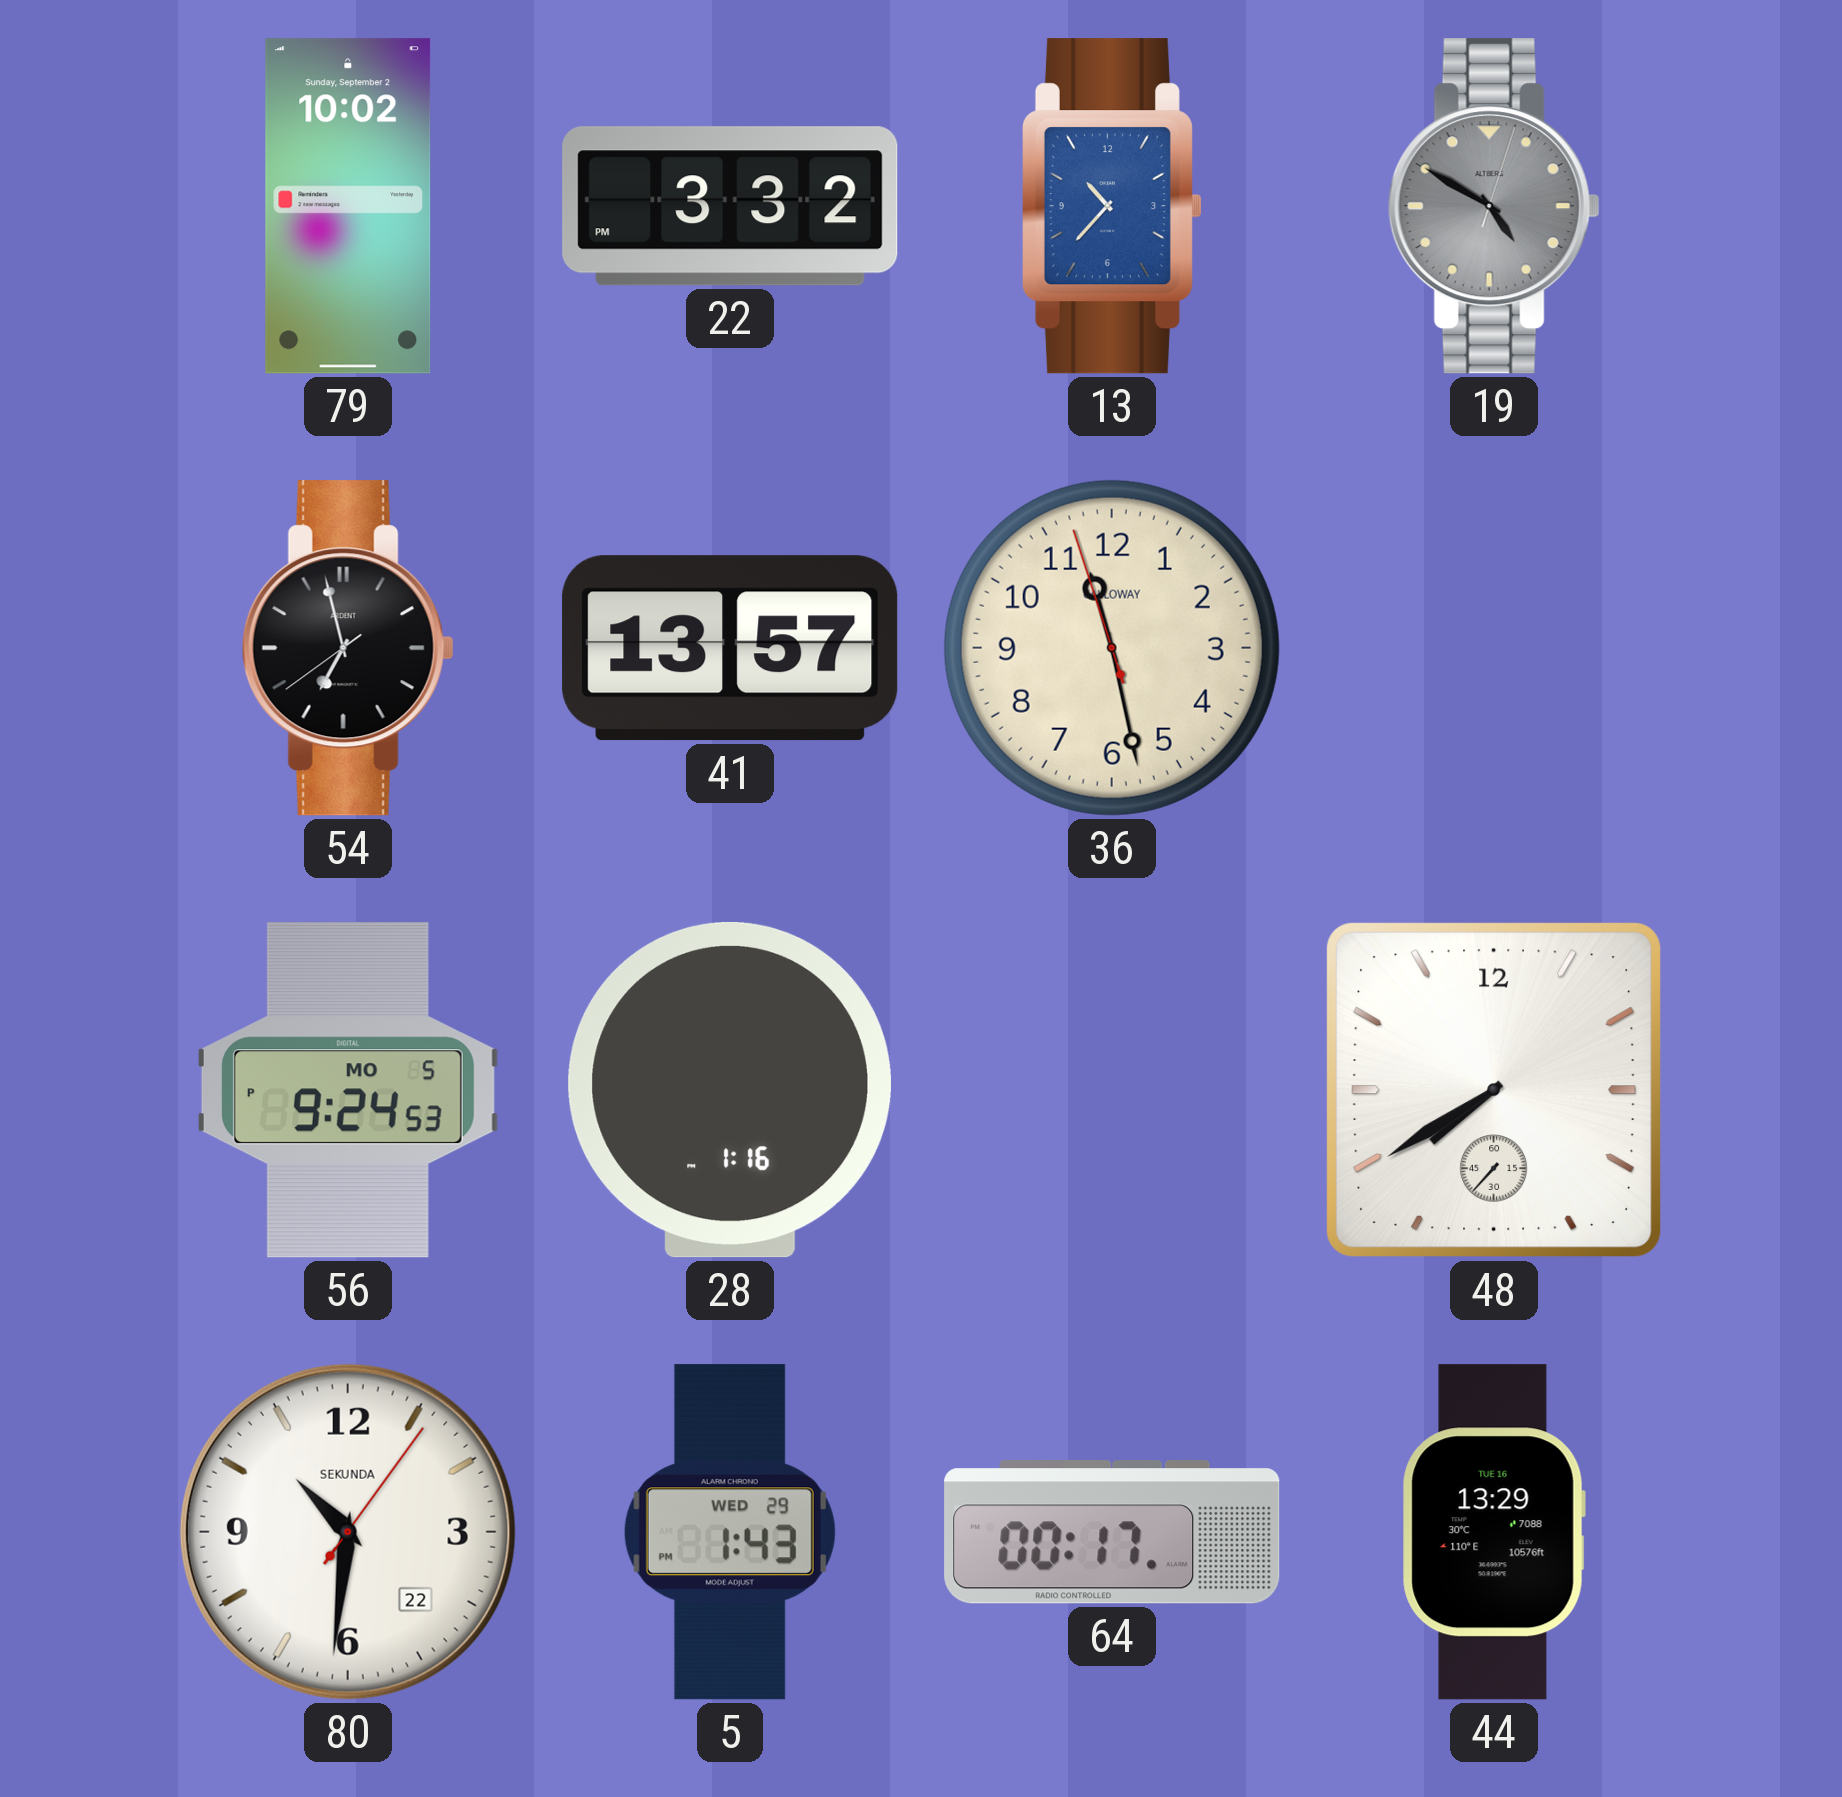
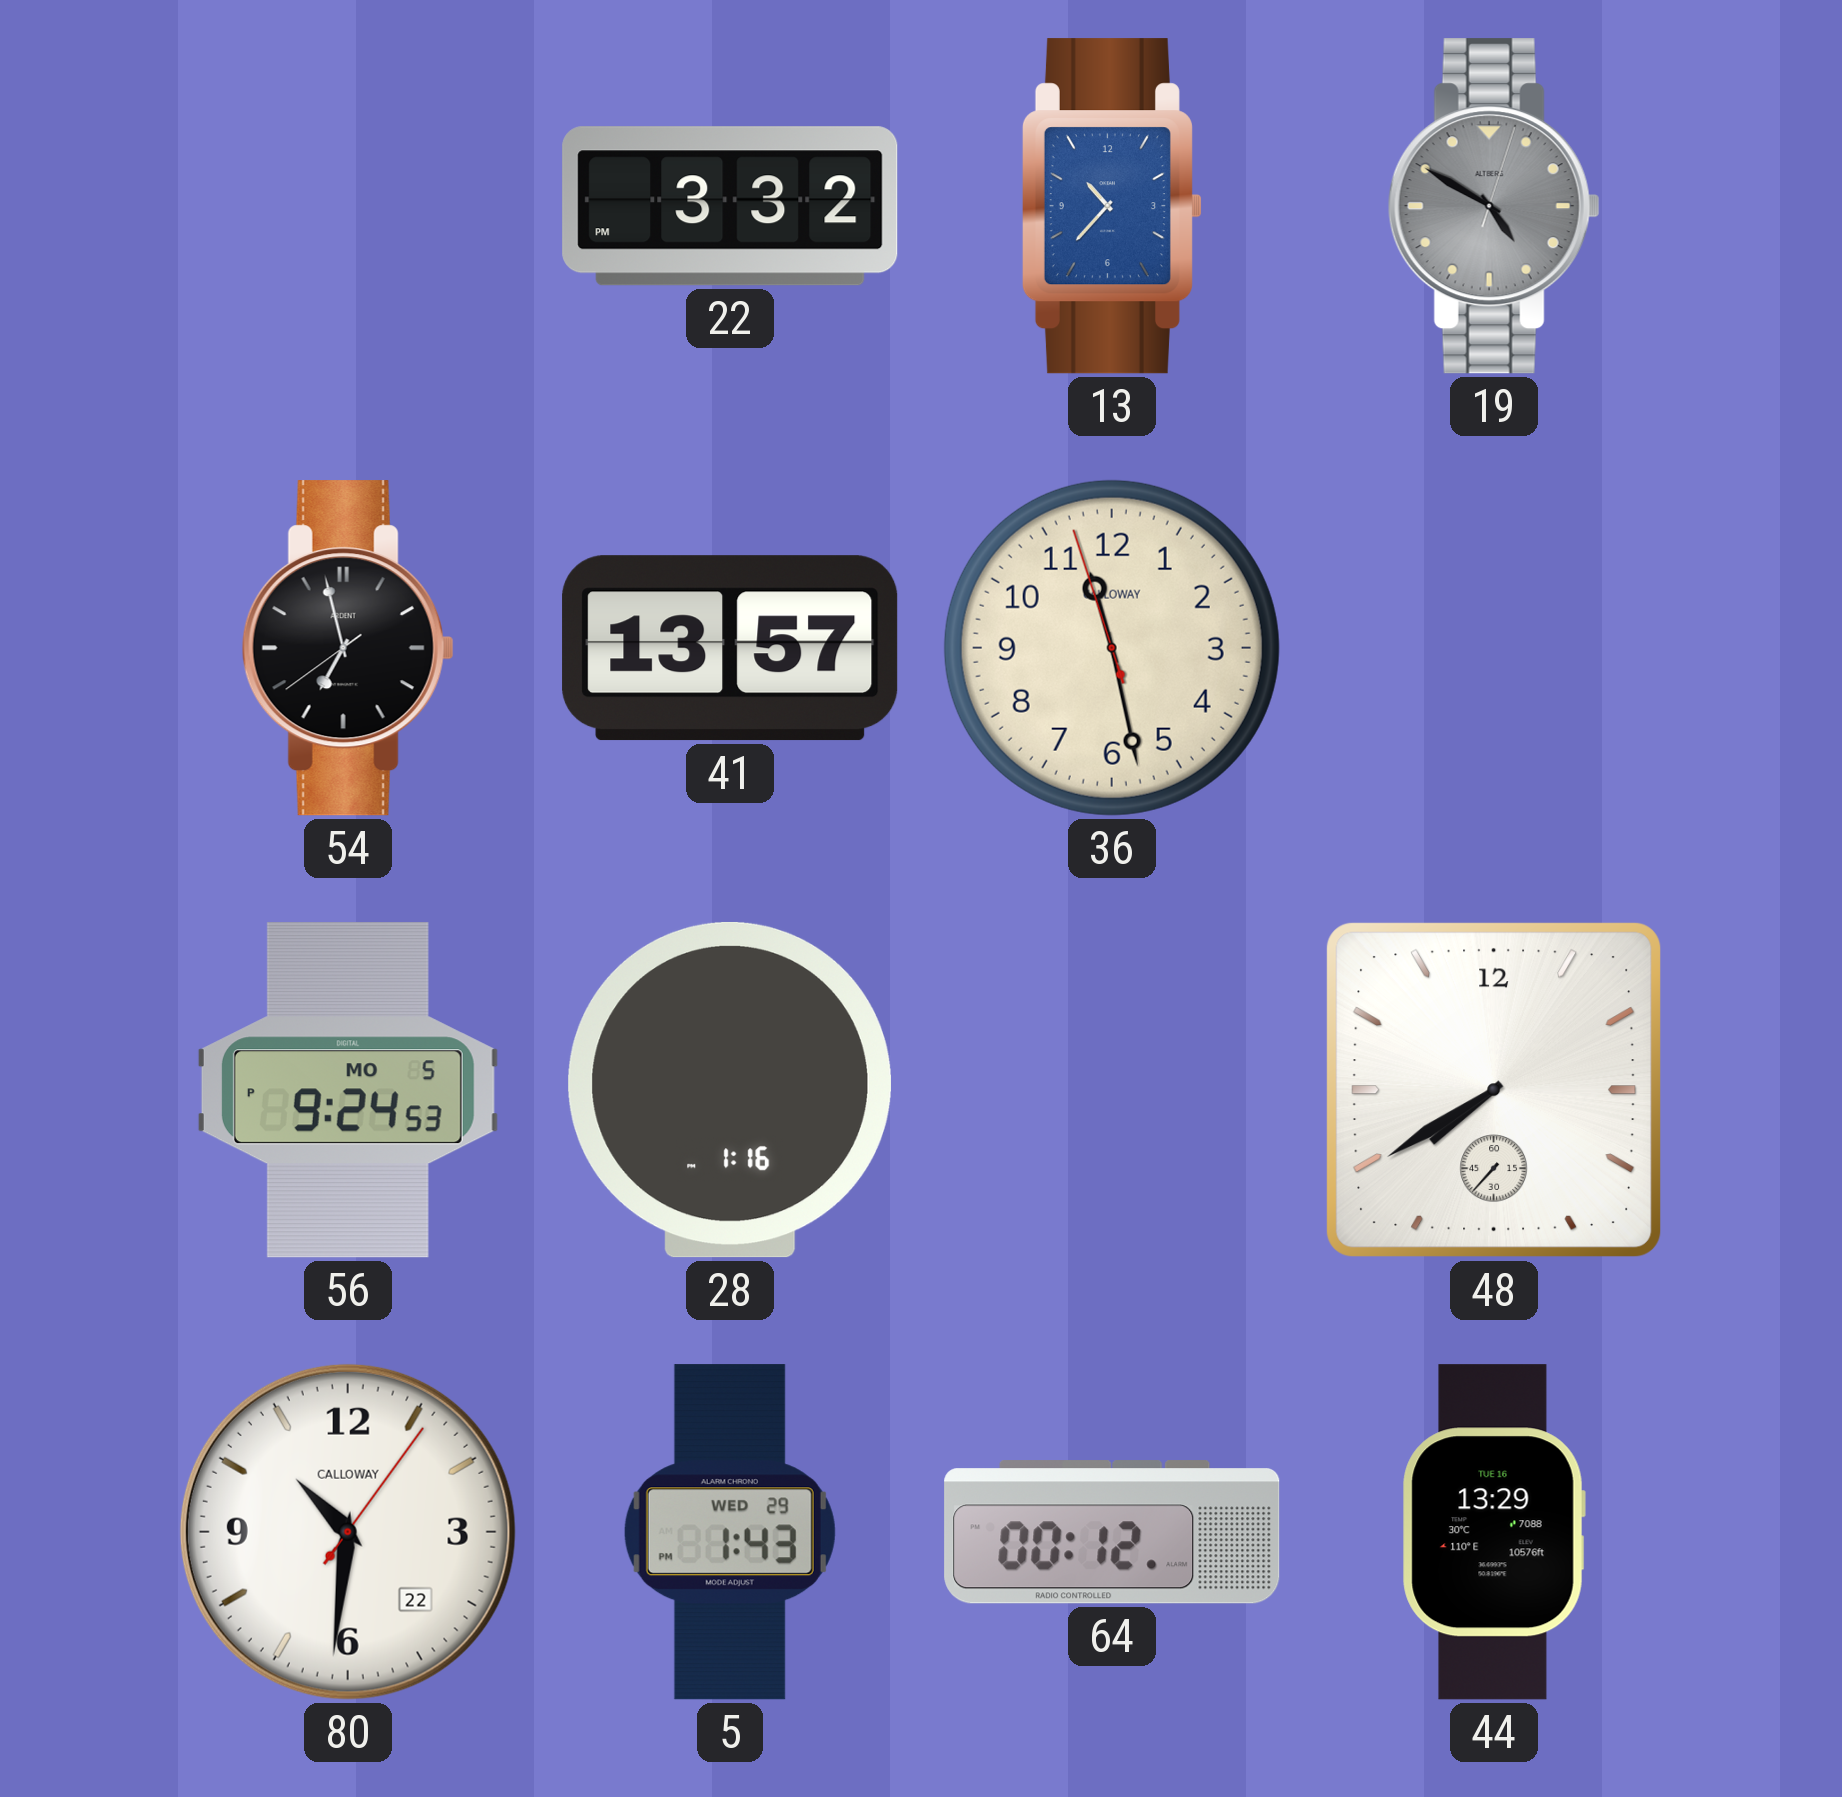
79: 10:02 -> none (348, 206)
80 brand: SEKUNDA -> CALLOWAY (348, 1532)
64: 00:17 -> 00:12 (1112, 1532)
